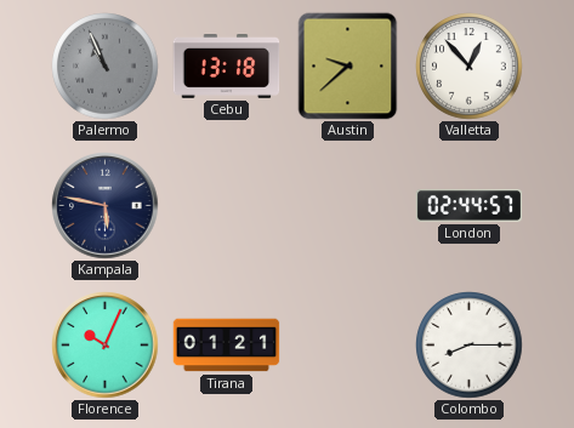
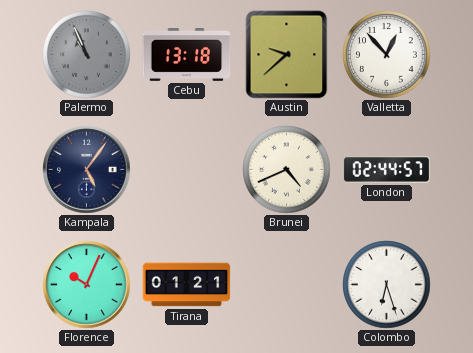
Kampala: 5:47 -> 5:06 (87, 170)
Brunei: none -> 4:41 (287, 170)
Colombo: 8:15 -> 6:27 (387, 285)
